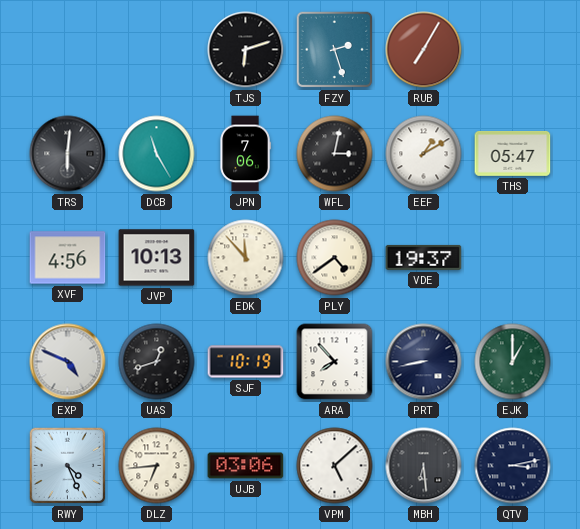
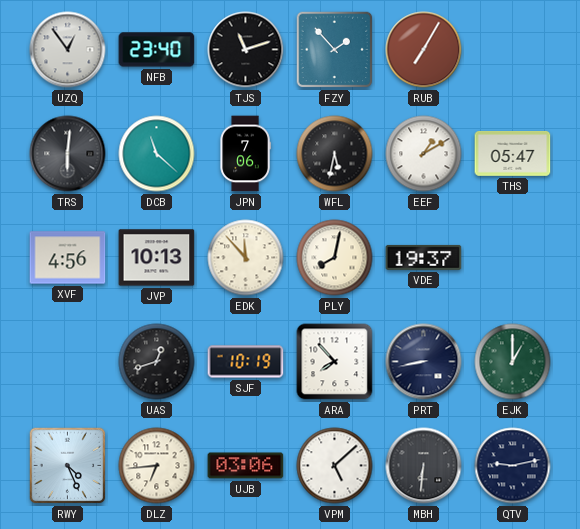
UZQ: none -> 12:54 (68, 50)
NFB: none -> 23:40 (157, 50)
TJS: 6:12 -> 11:12 (246, 50)
FZY: 2:27 -> 1:53 (335, 50)
DCB: 11:25 -> 11:22 (157, 154)
WFL: 3:02 -> 5:32 (335, 154)
PLY: 4:39 -> 8:02 (335, 258)
EXP: 4:49 -> none (68, 362)
MBH: 6:29 -> 6:31 (424, 466)
QTV: 3:13 -> 9:13 (513, 466)
